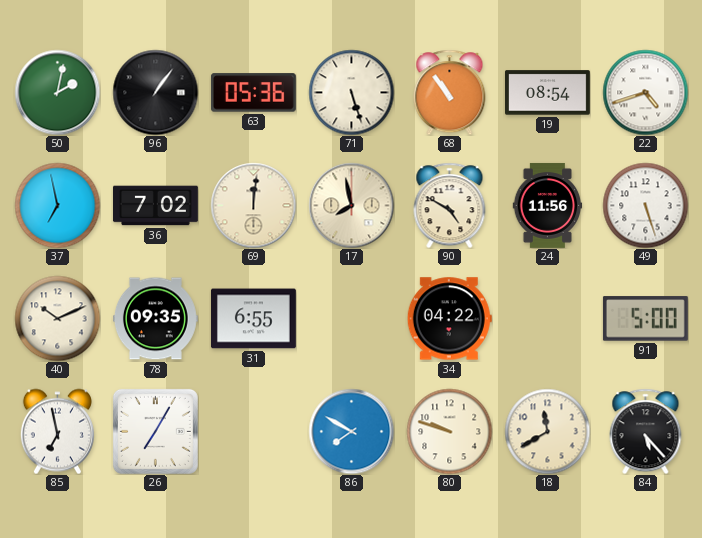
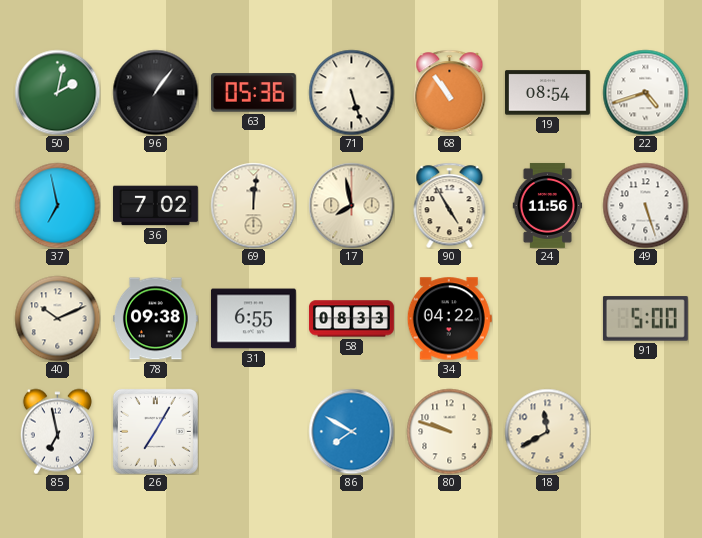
90: 4:50 -> 4:55 (450, 205)
78: 09:35 -> 09:38 (155, 319)
58: none -> 08:33 (351, 319)
84: 5:23 -> none (646, 431)
